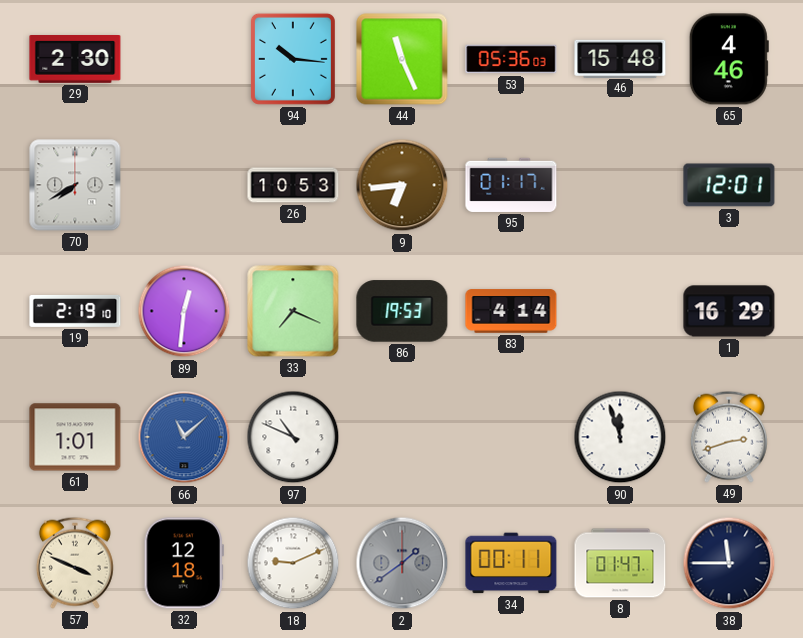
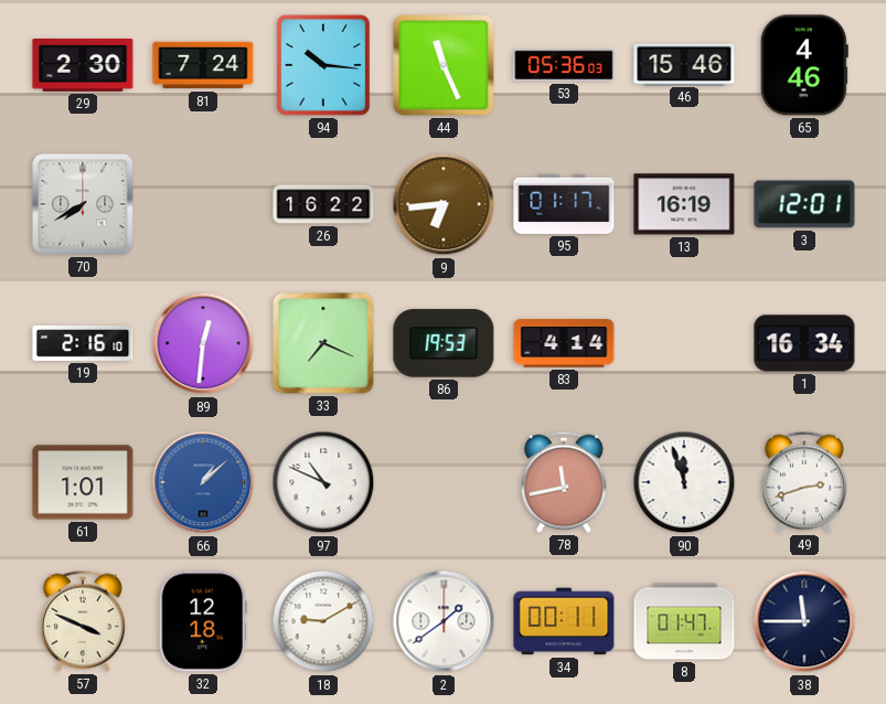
81: none -> 7:24 (203, 65)
46: 15:48 -> 15:46 (684, 64)
26: 10:53 -> 16:22 (323, 204)
13: none -> 16:19 (684, 204)
19: 2:19 -> 2:16 (83, 343)
1: 16:29 -> 16:34 (804, 343)
66: 11:08 -> 1:08 (203, 482)
78: none -> 11:43 (564, 482)
18: 9:11 -> 9:10 (323, 621)
2 dial: grey -> white (444, 621)
